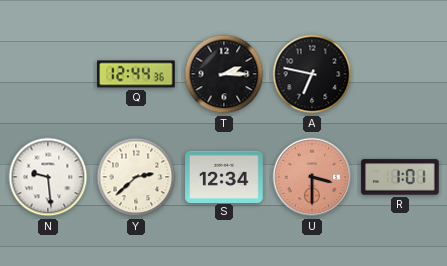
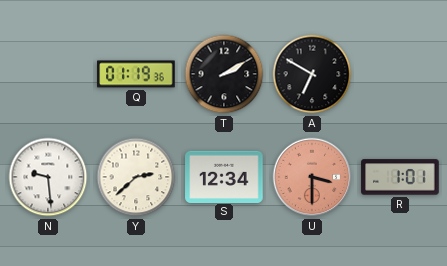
Q: 12:44 -> 01:19 (136, 74)
T: 2:15 -> 2:10 (224, 74)
A: 6:47 -> 6:50 (312, 74)
